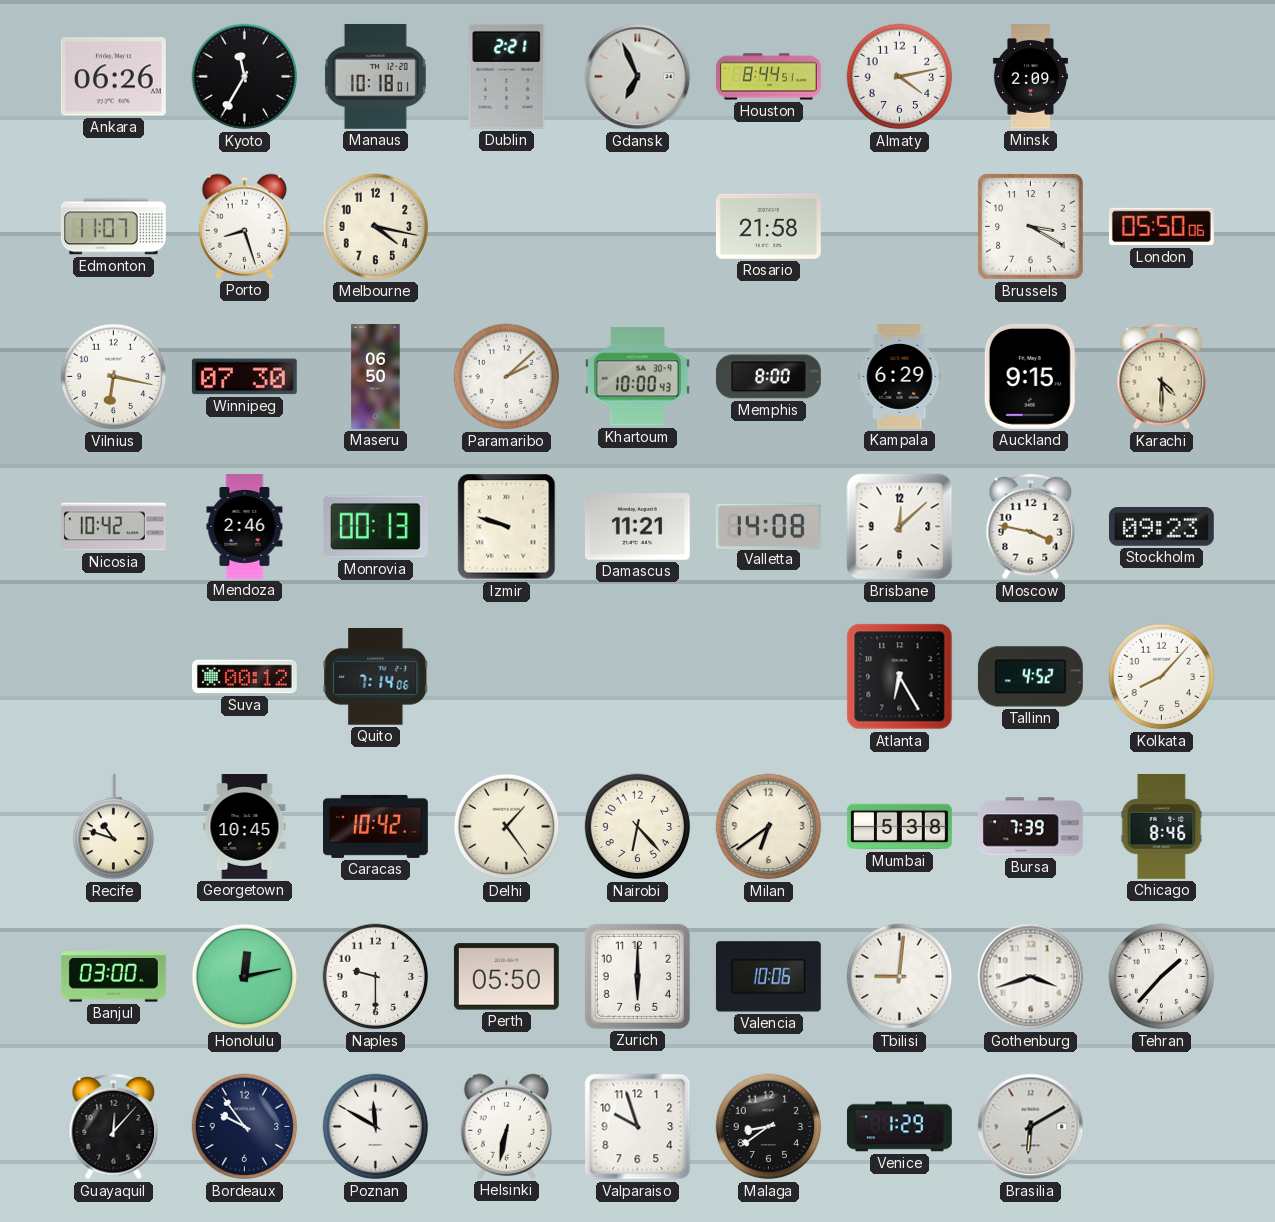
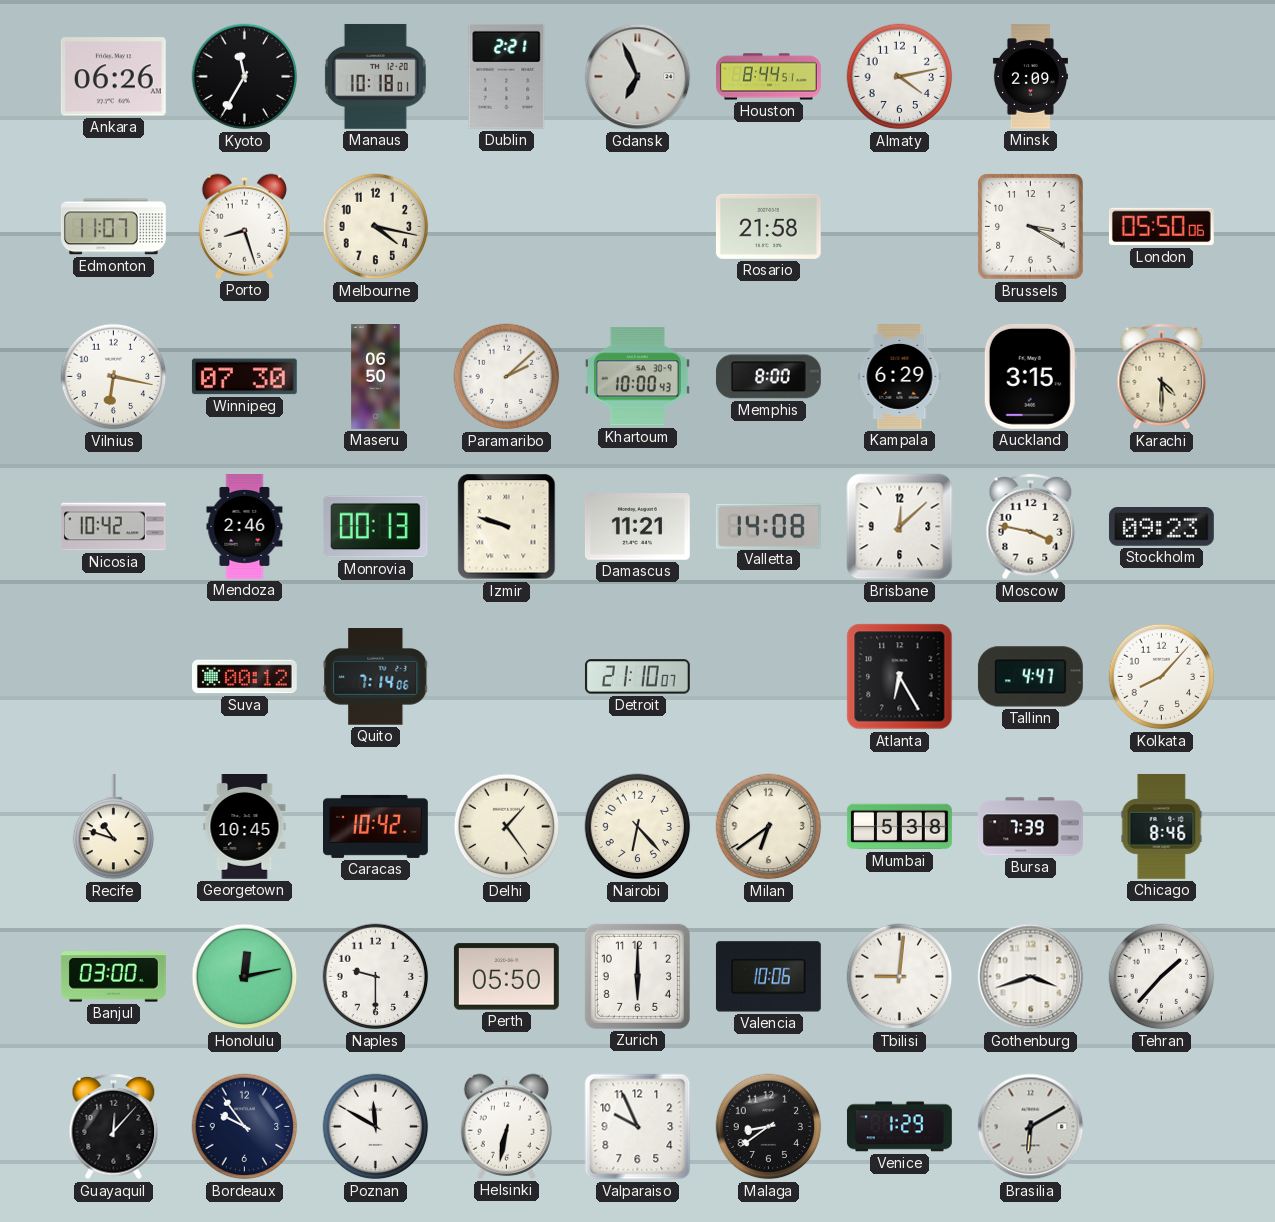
Auckland: 9:15 -> 3:15 (1030, 376)
Detroit: none -> 21:10 (637, 677)
Tallinn: 4:52 -> 4:47 (1030, 677)
Valparaiso: 9:57 -> 9:56 (638, 1127)
